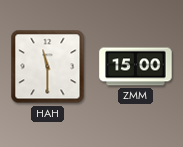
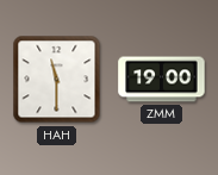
ZMM: 15:00 -> 19:00 (162, 80)
